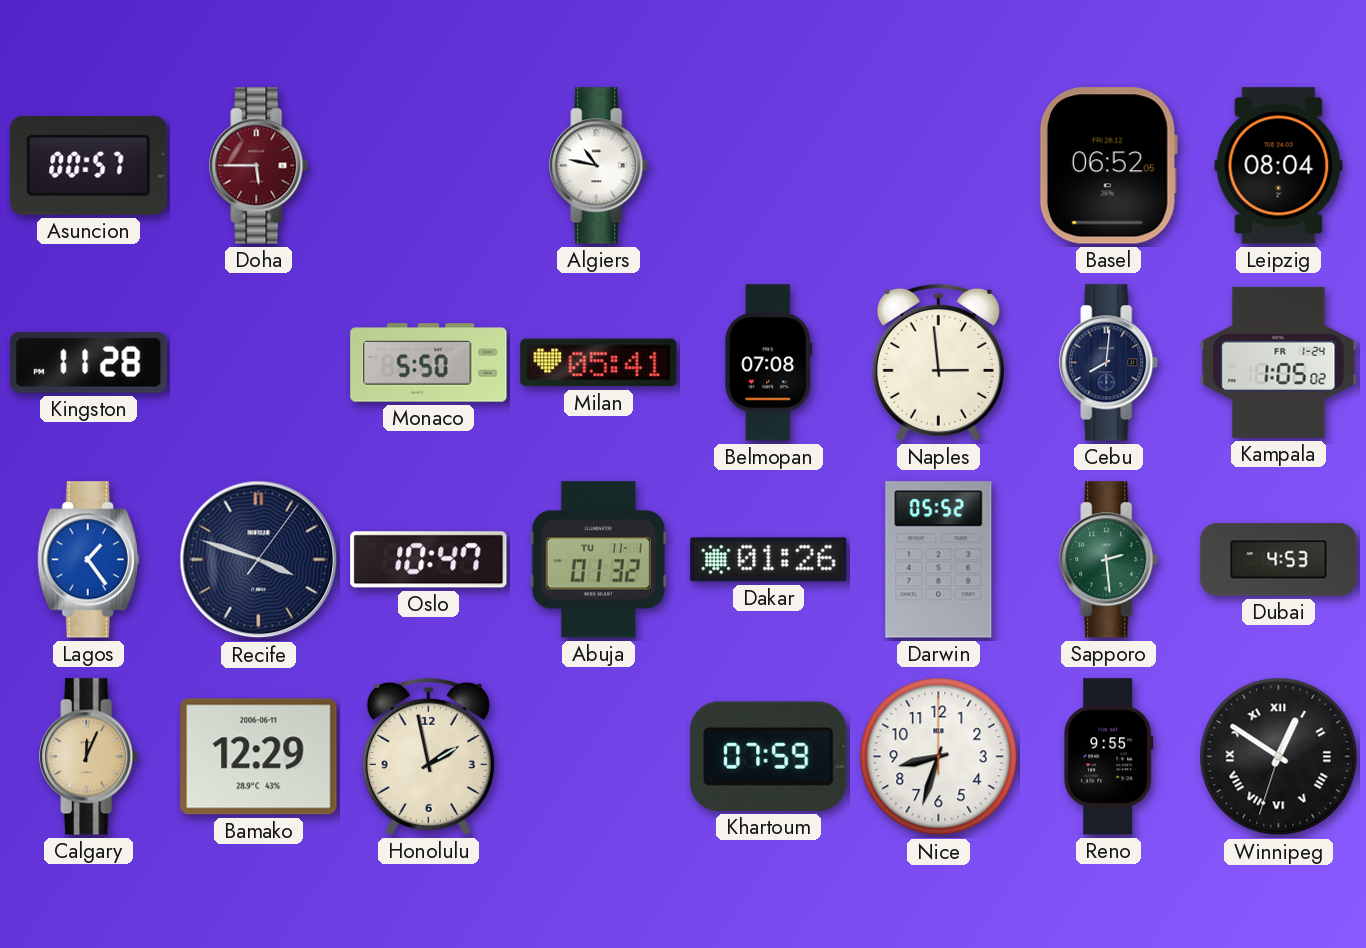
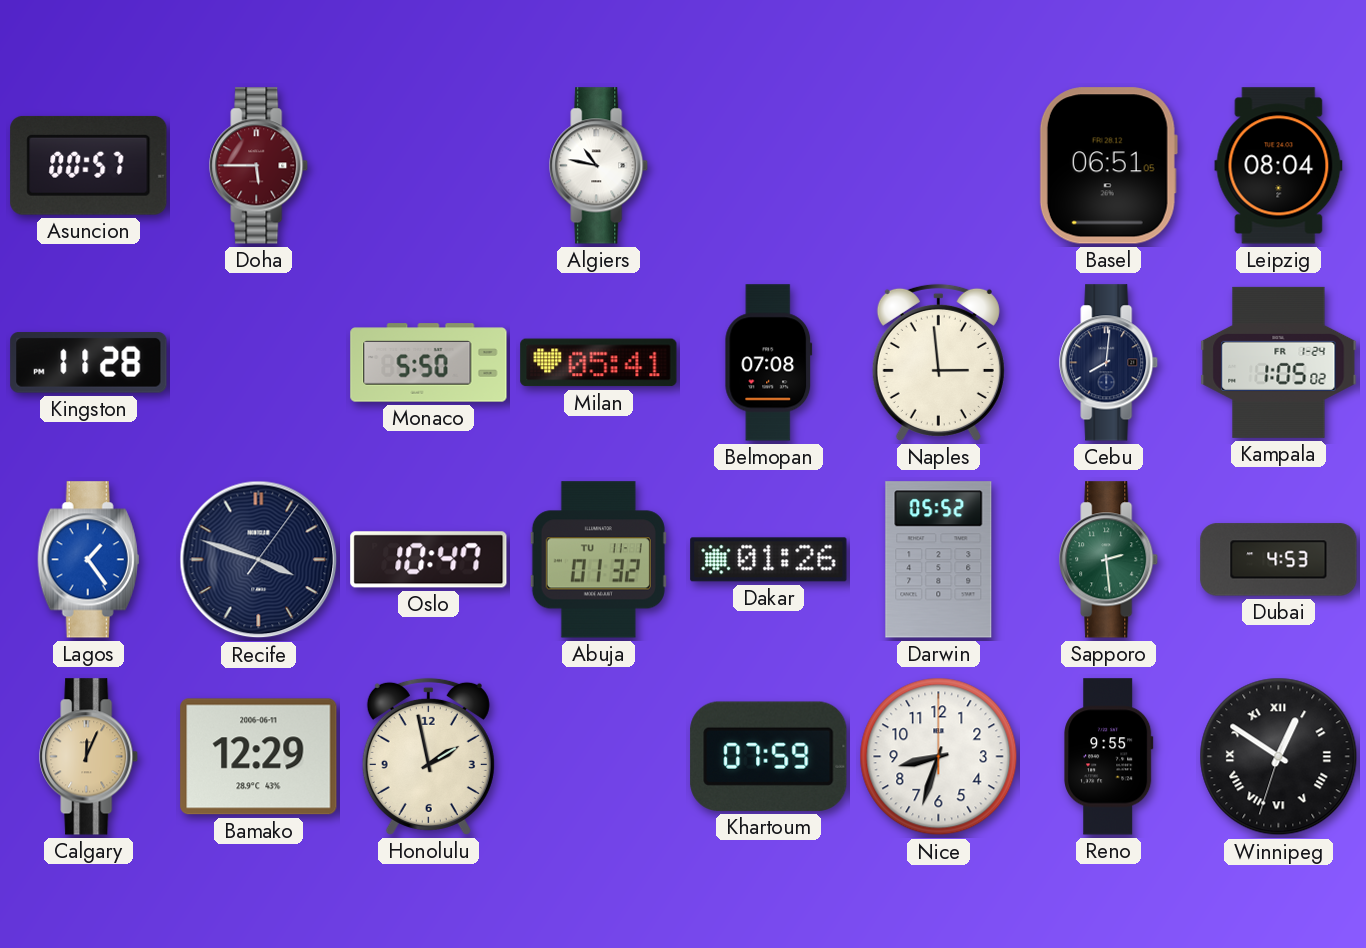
Basel: 06:52 -> 06:51 (1108, 166)
